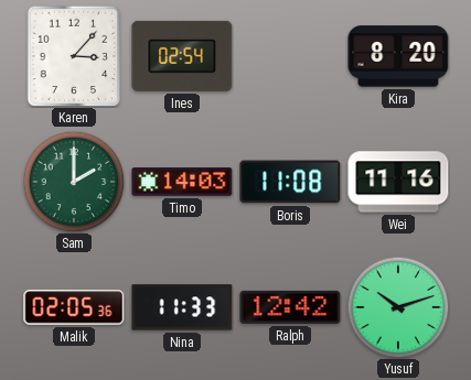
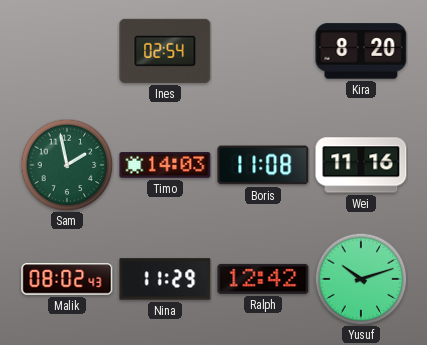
Karen: 3:07 -> none (74, 56)
Sam: 2:00 -> 1:58 (67, 165)
Malik: 02:05 -> 08:02 (67, 279)
Nina: 11:33 -> 11:29 (165, 279)
